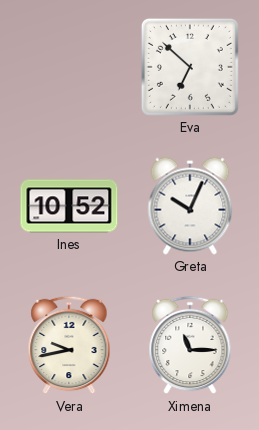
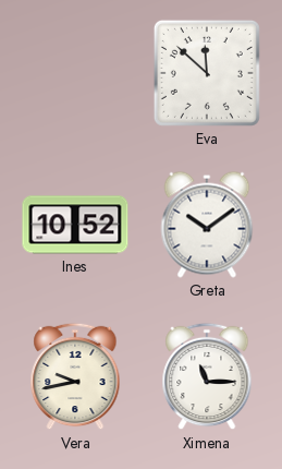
Eva: 6:52 -> 11:52 (207, 73)
Greta: 10:04 -> 10:09 (207, 225)
